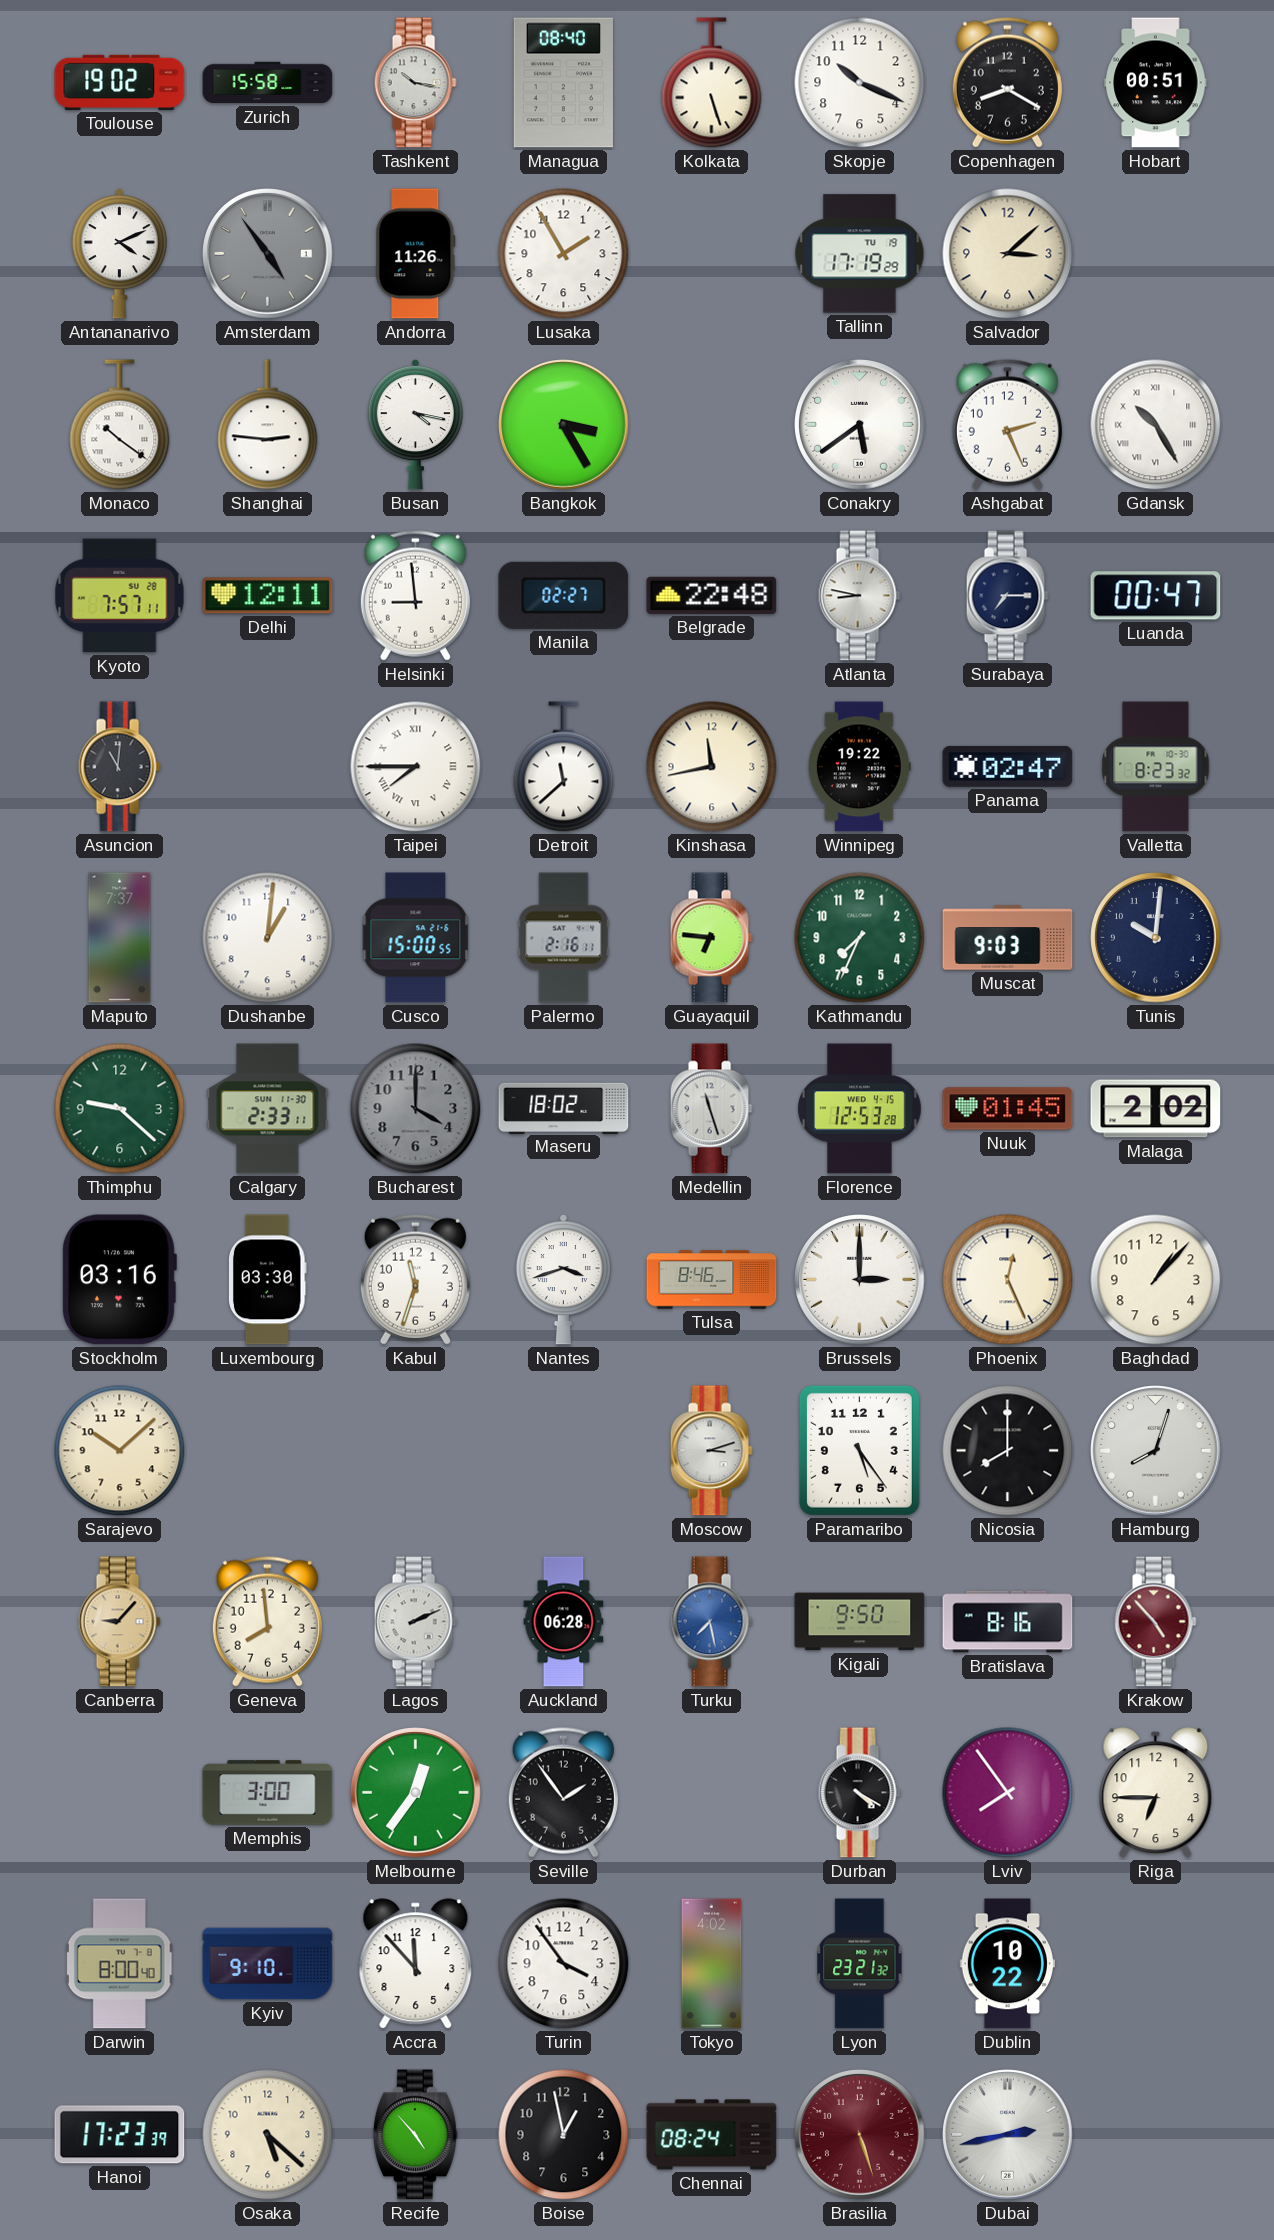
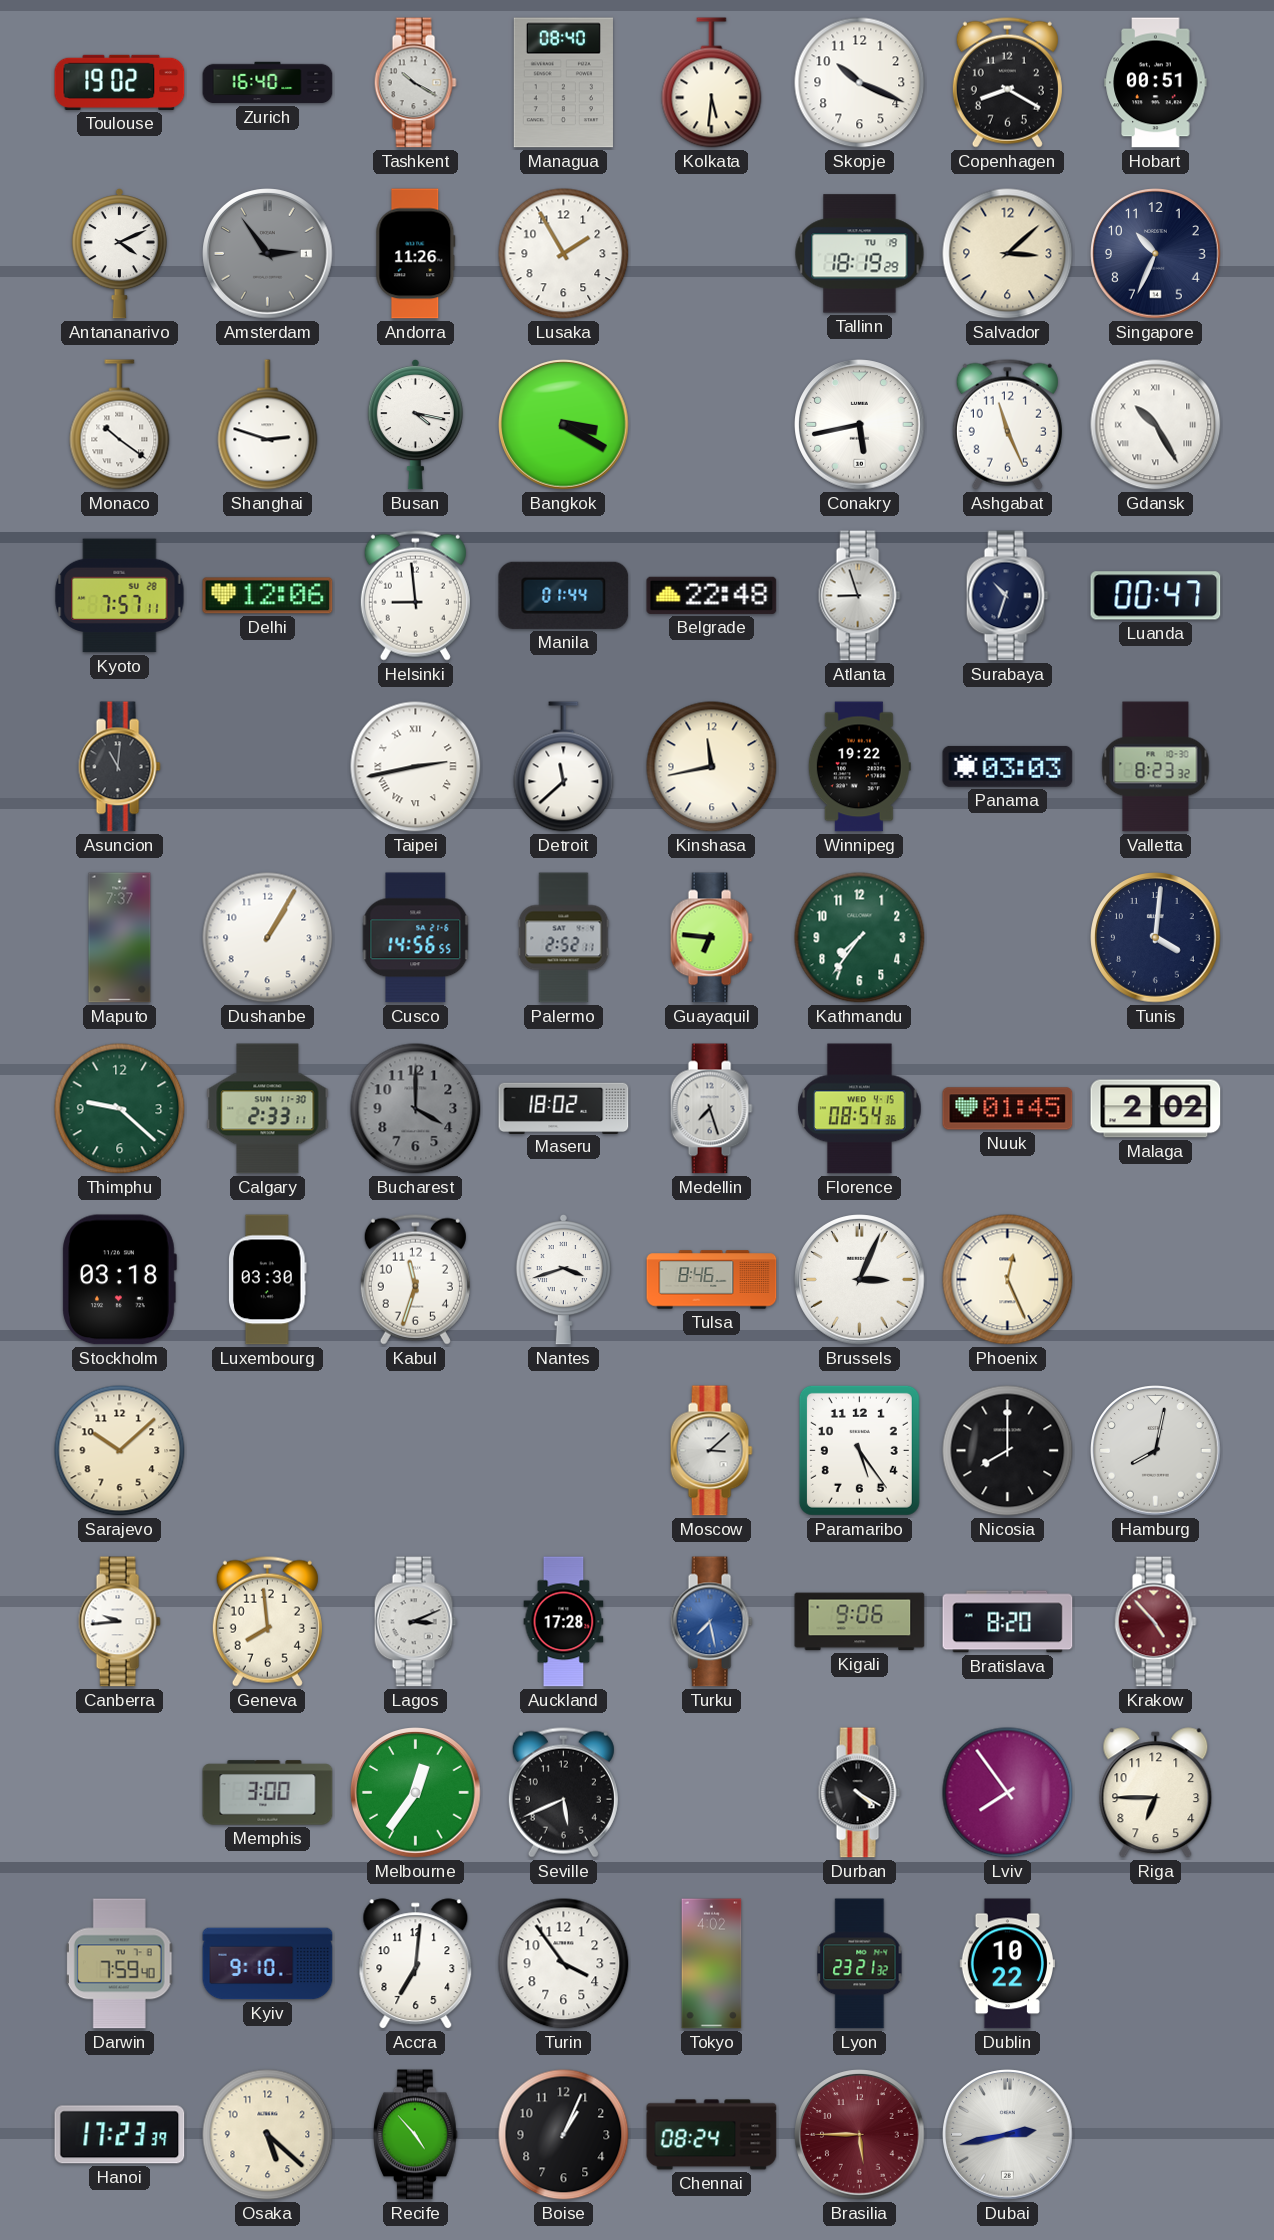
Zurich: 15:58 -> 16:40 (268, 83)
Tashkent: 10:17 -> 10:20 (415, 83)
Kolkata: 5:27 -> 5:31 (712, 83)
Amsterdam: 4:54 -> 2:54 (268, 254)
Tallinn: 17:19 -> 18:19 (860, 254)
Singapore: none -> 10:34 (1156, 254)
Shanghai: 2:46 -> 2:48 (268, 425)
Bangkok: 3:25 -> 3:20 (564, 425)
Conakry: 5:39 -> 5:43 (860, 425)
Ashgabat: 2:26 -> 11:26 (1007, 424)
Delhi: 12:11 -> 12:06 (268, 596)
Manila: 02:27 -> 01:44 (564, 595)
Atlanta: 8:47 -> 8:57 (859, 596)
Surabaya: 7:15 -> 10:33 (1007, 596)
Taipei: 7:45 -> 2:43 (416, 767)
Panama: 02:47 -> 03:03 (1008, 766)
Dushanbe: 1:01 -> 1:05 (268, 938)
Cusco: 15:00 -> 14:56 (416, 938)
Palermo: 2:16 -> 2:52 (564, 938)
Kathmandu: 7:34 -> 7:36 (860, 938)
Muscat: 9:03 -> none (1008, 938)
Tunis: 10:01 -> 4:01 (1156, 938)
Medellin: 11:27 -> 7:27 (711, 1109)
Florence: 12:53 -> 08:54 (860, 1109)
Stockholm: 03:16 -> 03:18 (119, 1280)
Brussels: 3:00 -> 3:04 (860, 1280)
Baghdad: 1:07 -> none (1156, 1280)
Moscow: 3:12 -> 3:08 (711, 1451)
Hamburg: 8:03 -> 8:02 (1156, 1451)
Canberra: 9:07 -> 9:44 (119, 1622)
Canberra dial: champagne -> white (119, 1622)
Lagos: 2:11 -> 3:11 (415, 1622)
Auckland: 06:28 -> 17:28 (564, 1622)
Kigali: 9:50 -> 9:06 (860, 1622)
Bratislava: 8:16 -> 8:20 (1008, 1622)
Seville: 1:54 -> 5:41 (563, 1792)
Darwin: 8:00 -> 7:59 (120, 1964)
Accra: 11:53 -> 7:01 (416, 1964)
Boise: 12:58 -> 1:04 (564, 2135)
Brasilia: 5:27 -> 5:45 (860, 2135)
